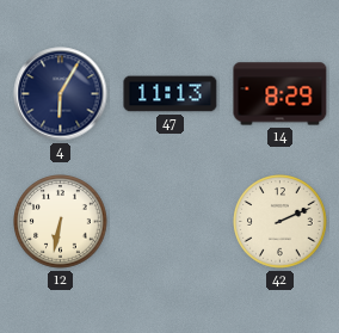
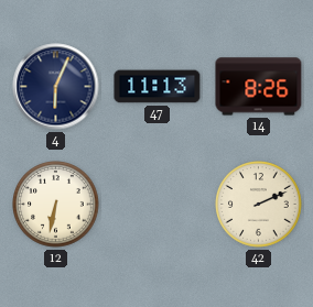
4: 6:05 -> 6:04 (56, 87)
14: 8:29 -> 8:26 (259, 87)
